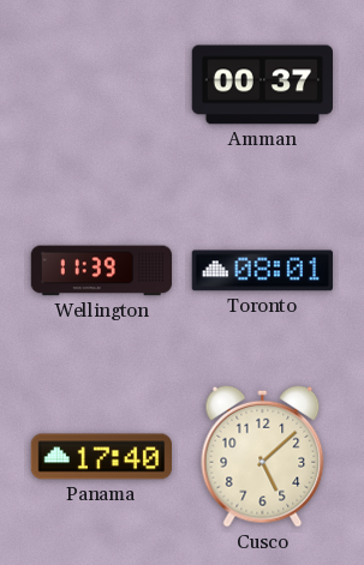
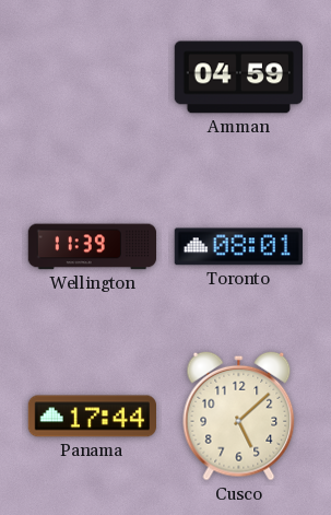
Amman: 00:37 -> 04:59 (238, 78)
Panama: 17:40 -> 17:44 (93, 417)
